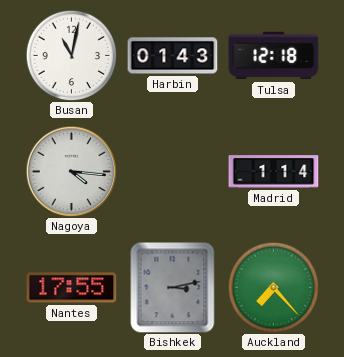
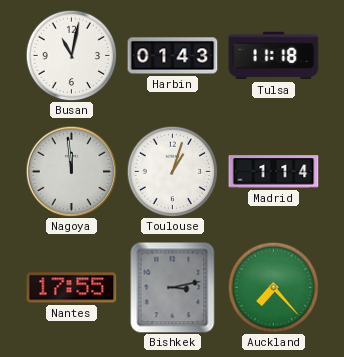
Tulsa: 12:18 -> 11:18 (274, 56)
Nagoya: 4:16 -> 11:59 (71, 171)
Toulouse: none -> 1:03 (172, 171)
